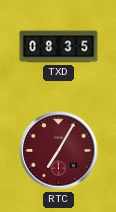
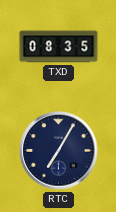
RTC dial: burgundy -> navy (59, 151)
